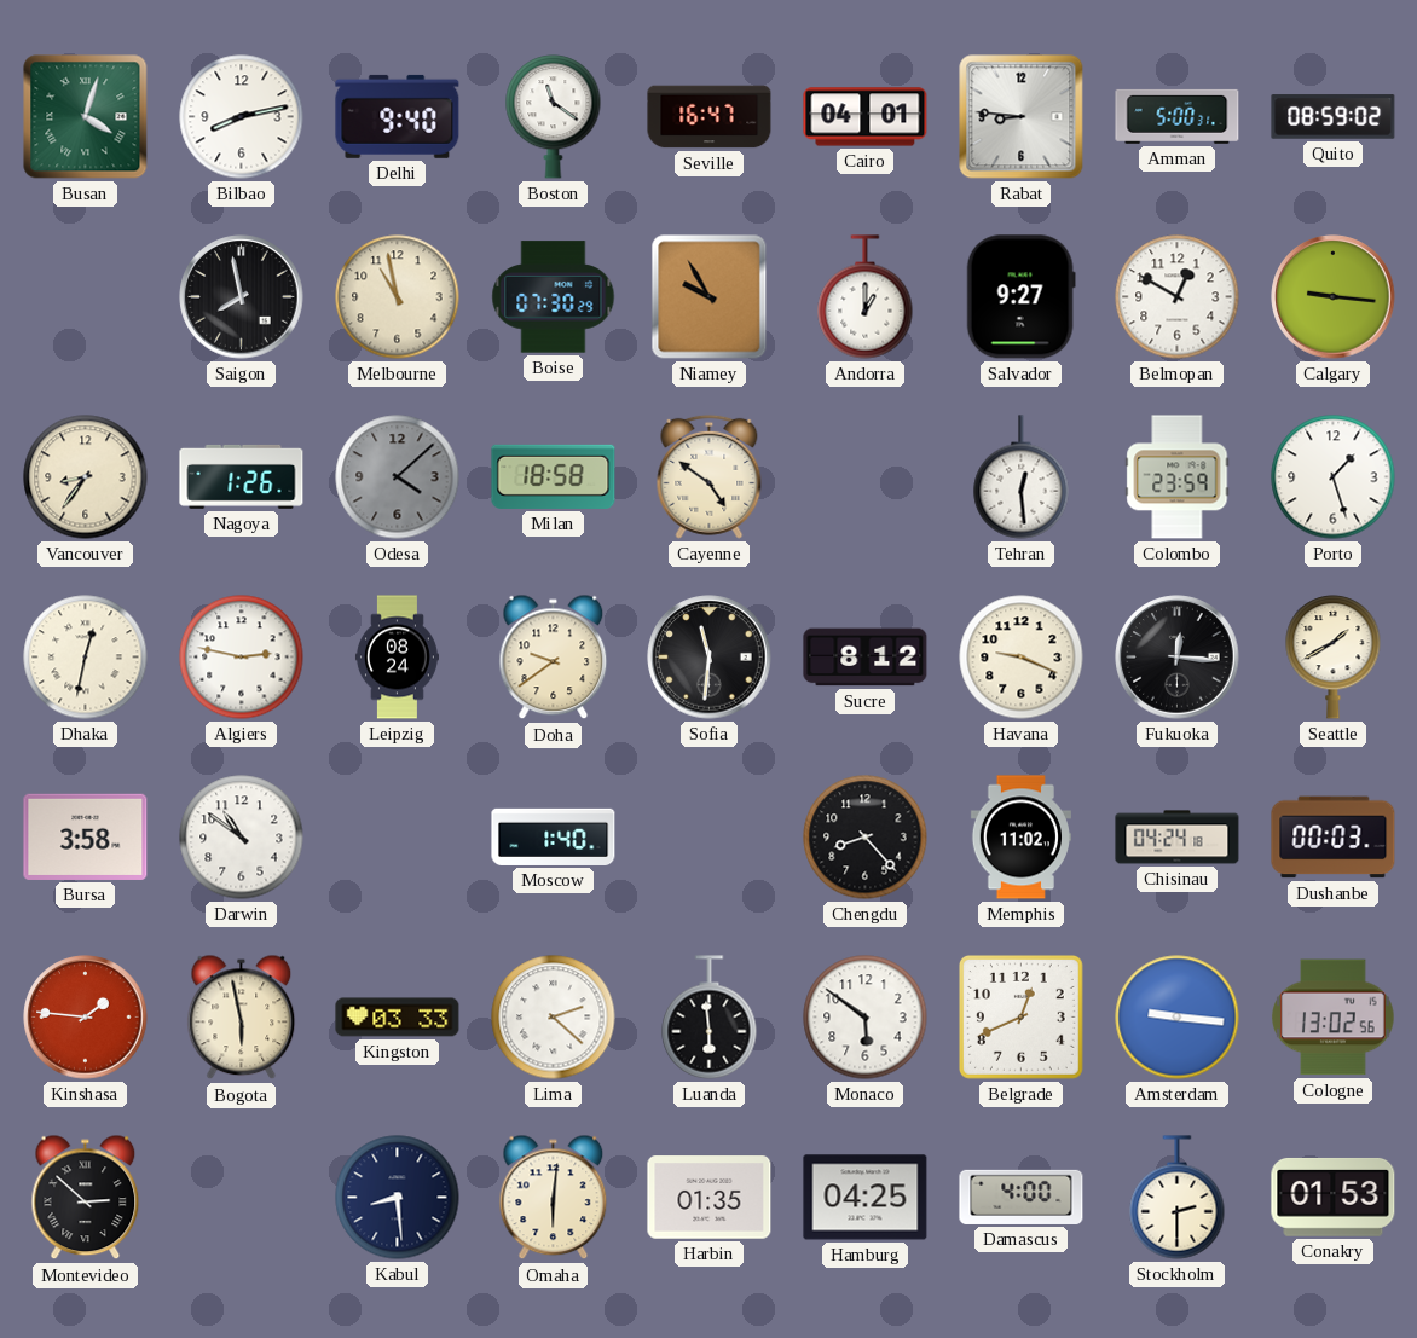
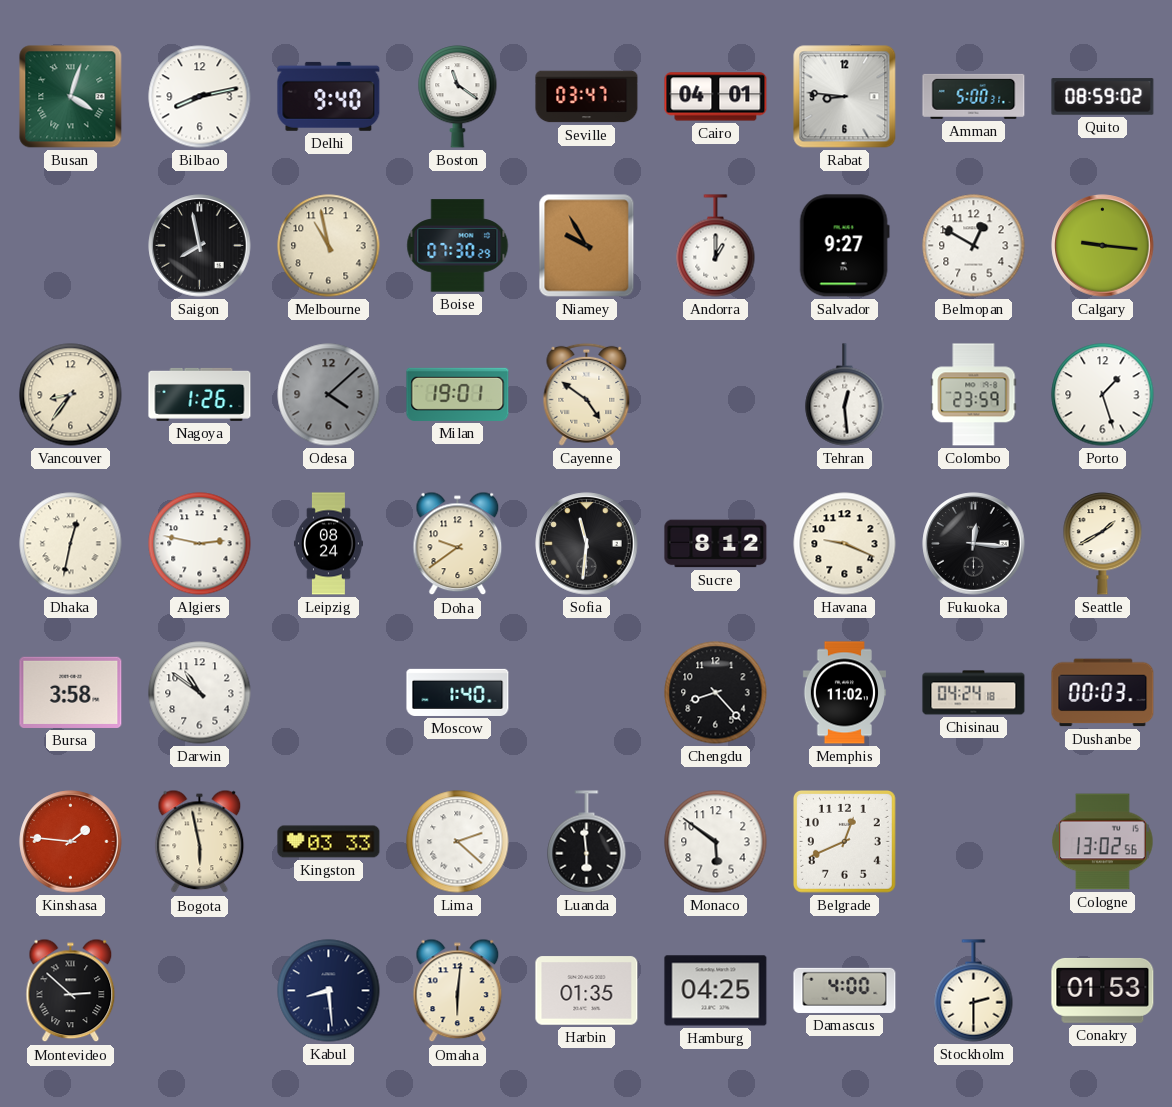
Seville: 16:47 -> 03:47 (587, 97)
Milan: 18:58 -> 19:01 (458, 394)
Amsterdam: 9:16 -> none (1178, 1018)
